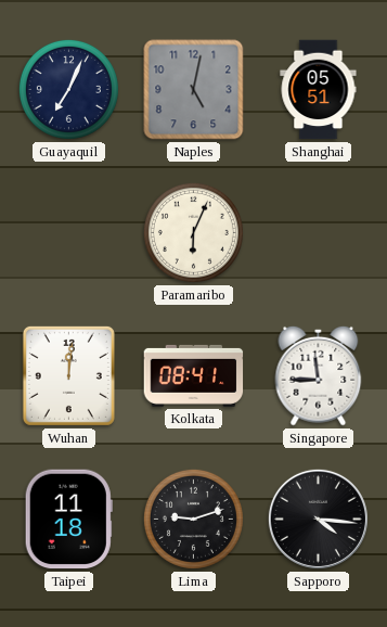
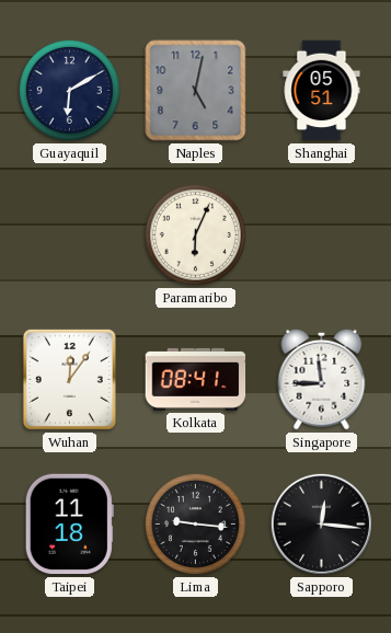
Guayaquil: 7:04 -> 6:10 (69, 90)
Wuhan: 12:01 -> 12:06 (69, 379)
Lima: 9:12 -> 9:16 (195, 523)
Sapporo: 4:16 -> 12:16 (321, 523)
